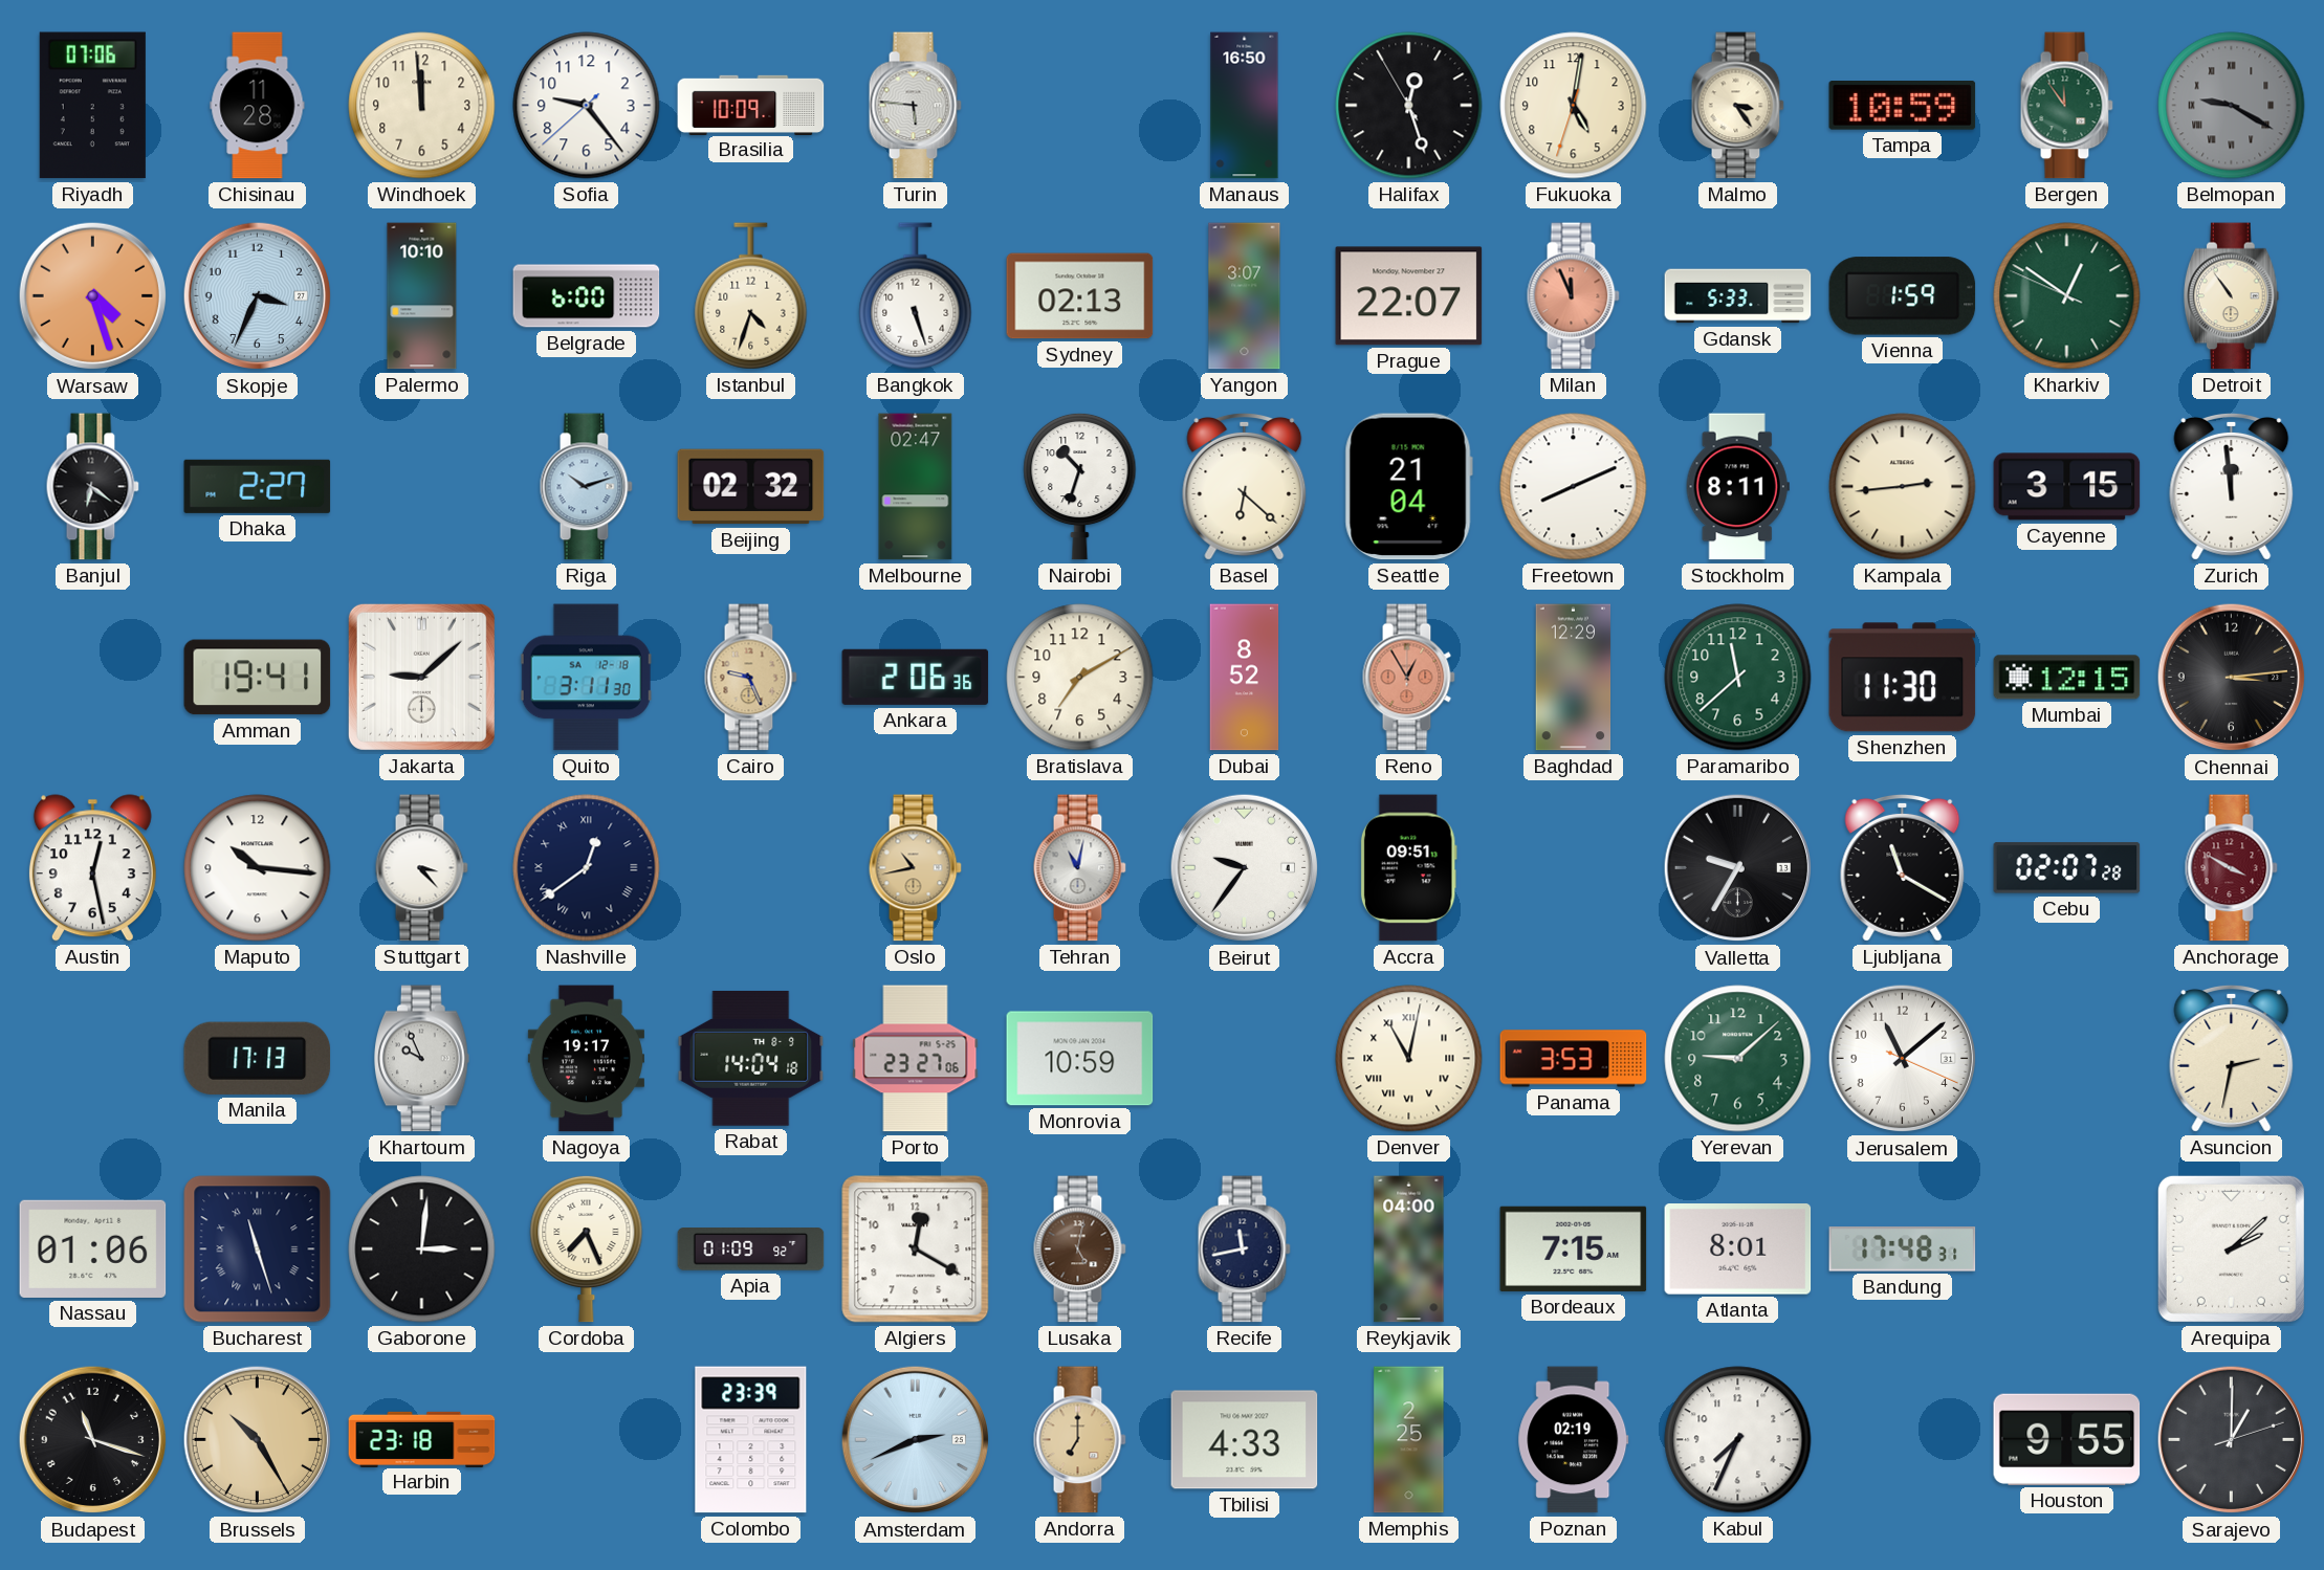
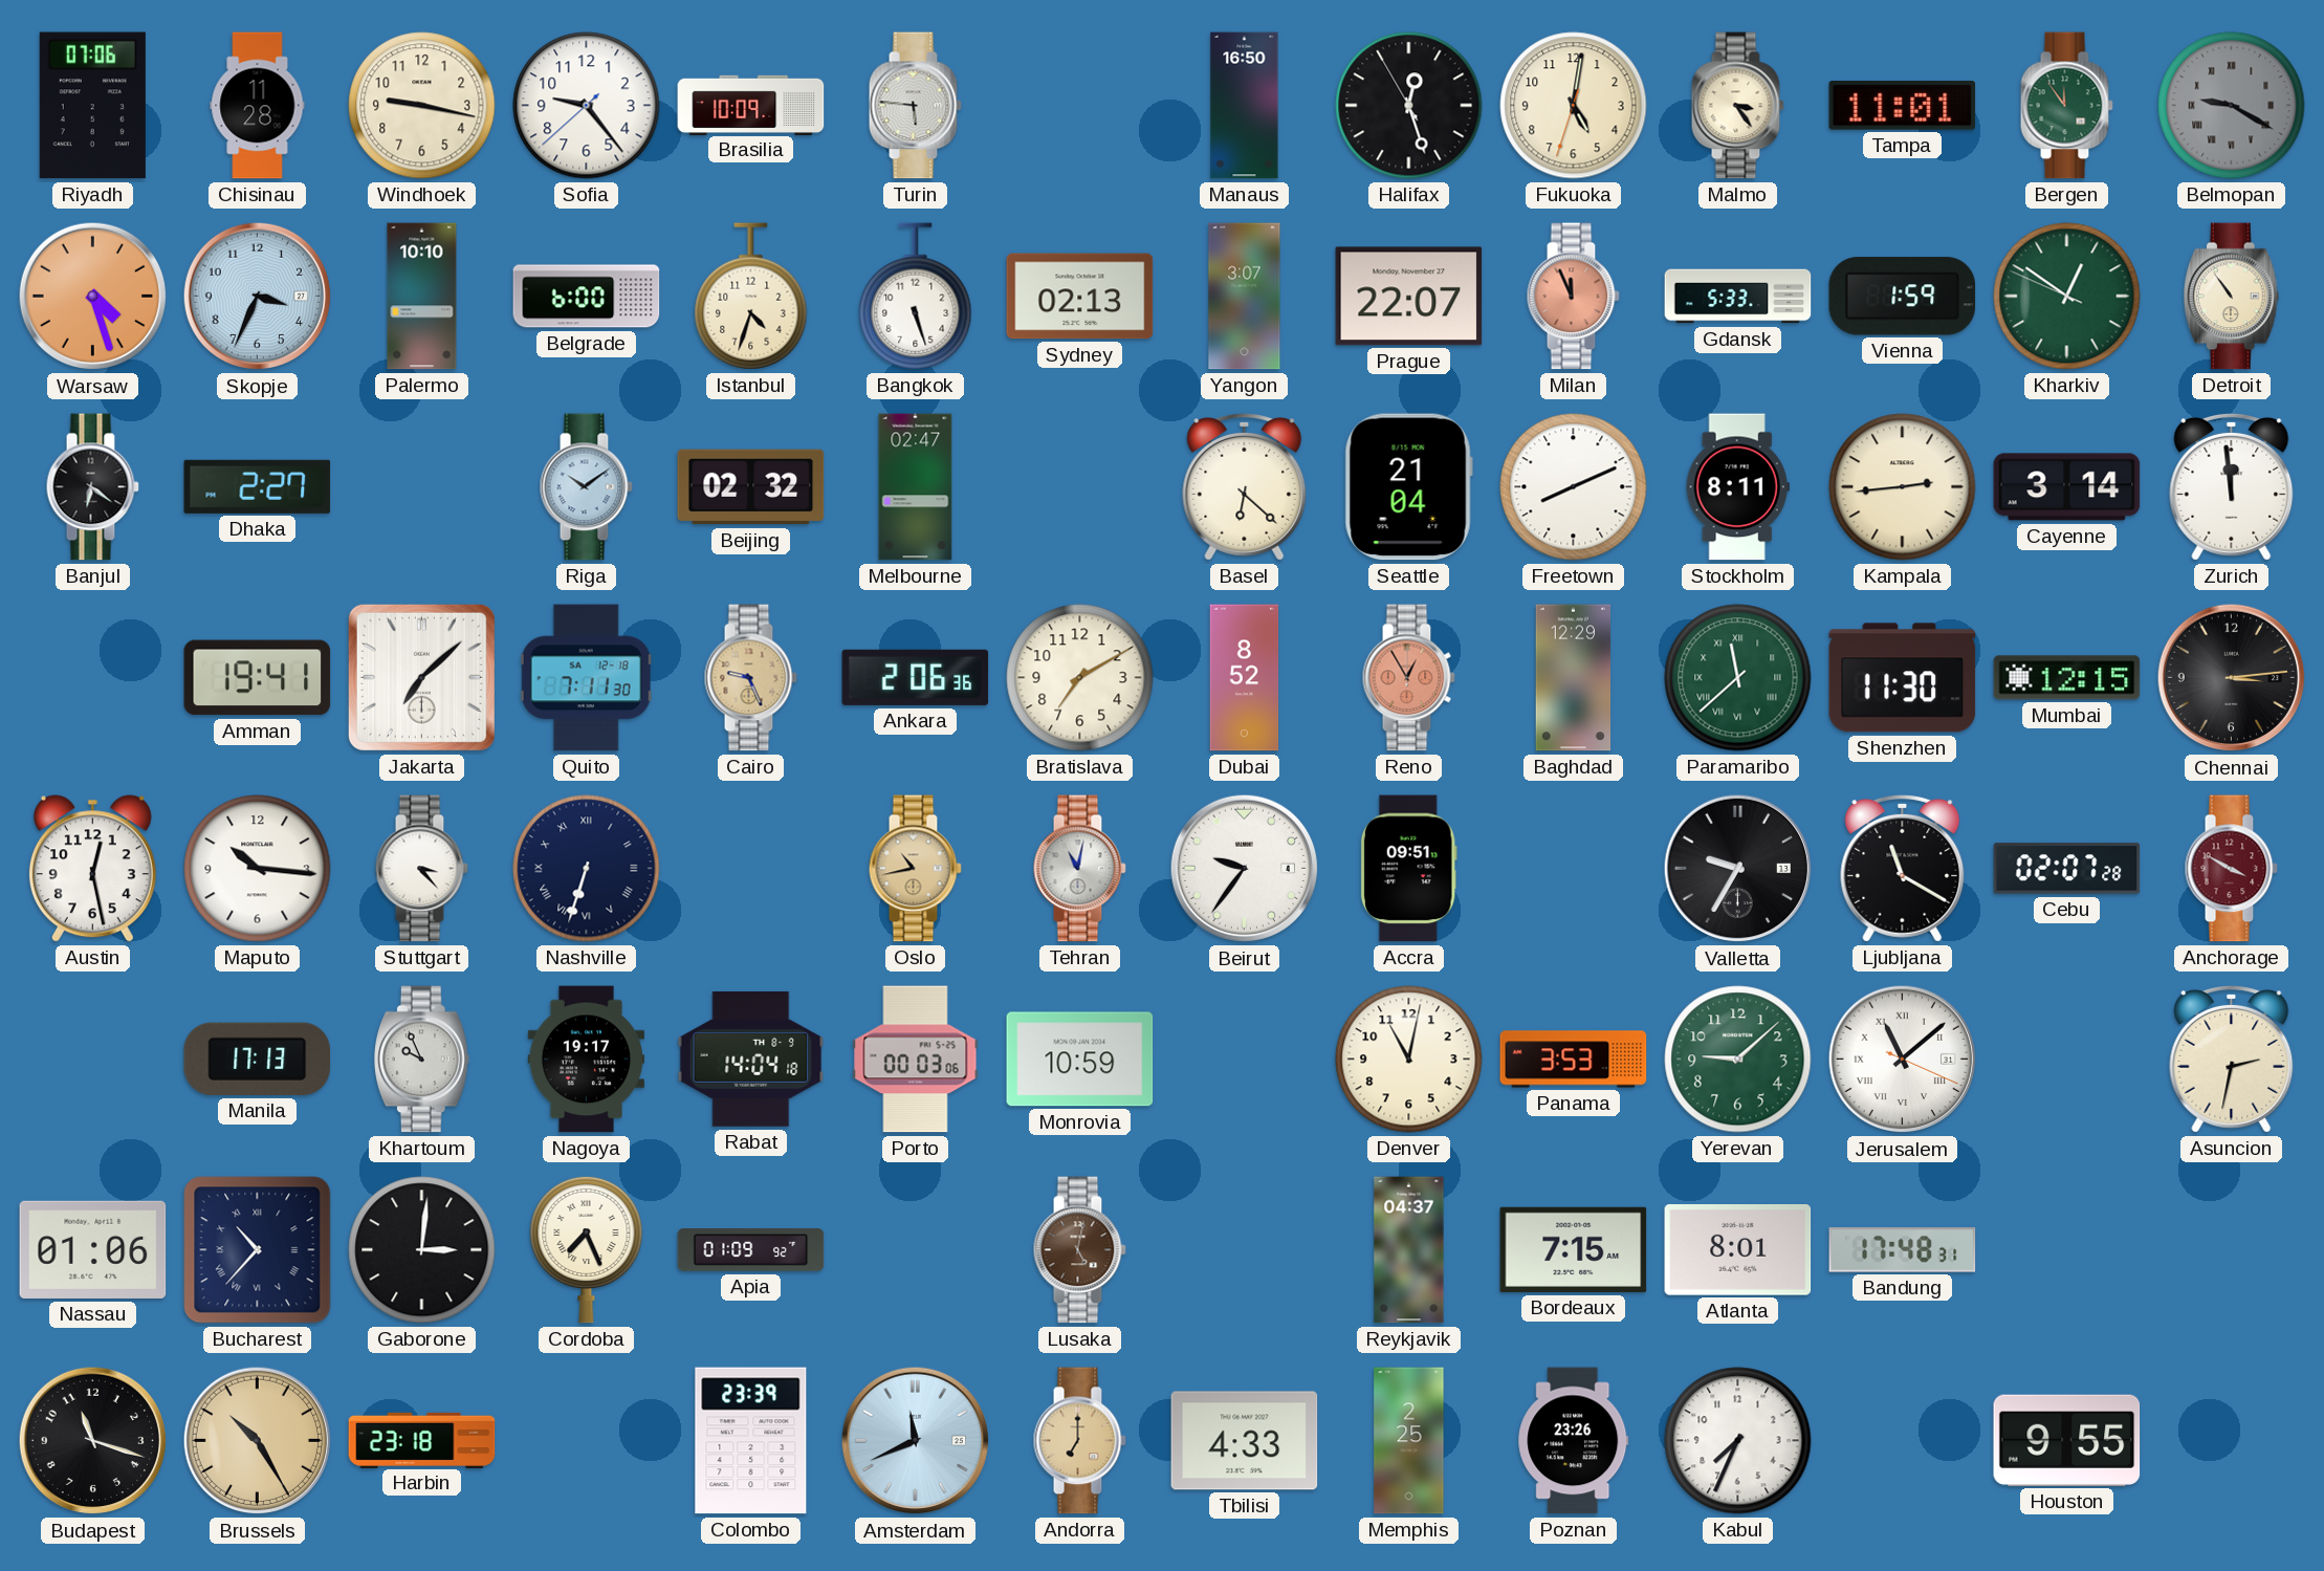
Windhoek: 11:59 -> 9:17 (422, 106)
Tampa: 10:59 -> 11:01 (1903, 106)
Riga: 10:12 -> 10:09 (586, 487)
Nairobi: 10:33 -> none (1080, 486)
Cayenne: 3:15 -> 3:14 (2067, 487)
Jakarta: 9:08 -> 7:08 (421, 677)
Quito: 3:11 -> 7:11 (586, 678)
Paramaribo numerals: Arabic -> Roman (1738, 678)
Nashville: 12:39 -> 6:33 (587, 869)
Porto: 23:27 -> 00:03 (916, 1060)
Denver numerals: Roman -> Arabic (1409, 1060)
Jerusalem numerals: Arabic -> Roman (1903, 1060)
Bucharest: 11:27 -> 10:37 (258, 1250)
Algiers: 12:20 -> none (916, 1250)
Recife: 11:43 -> none (1244, 1250)
Reykjavik: 04:00 -> 04:37 (1409, 1250)
Arequipa: 2:08 -> none (2231, 1248)
Amsterdam: 2:41 -> 11:41 (916, 1441)
Poznan: 02:19 -> 23:26 (1574, 1441)
Sarajevo: 1:00 -> none (2232, 1440)
